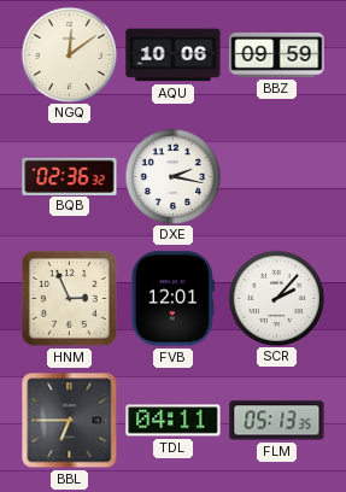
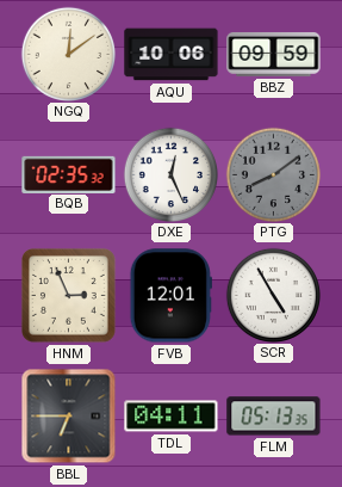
BQB: 02:36 -> 02:35 (69, 174)
DXE: 2:17 -> 12:26 (170, 174)
PTG: none -> 8:09 (273, 174)
SCR: 2:07 -> 4:55 (273, 295)
